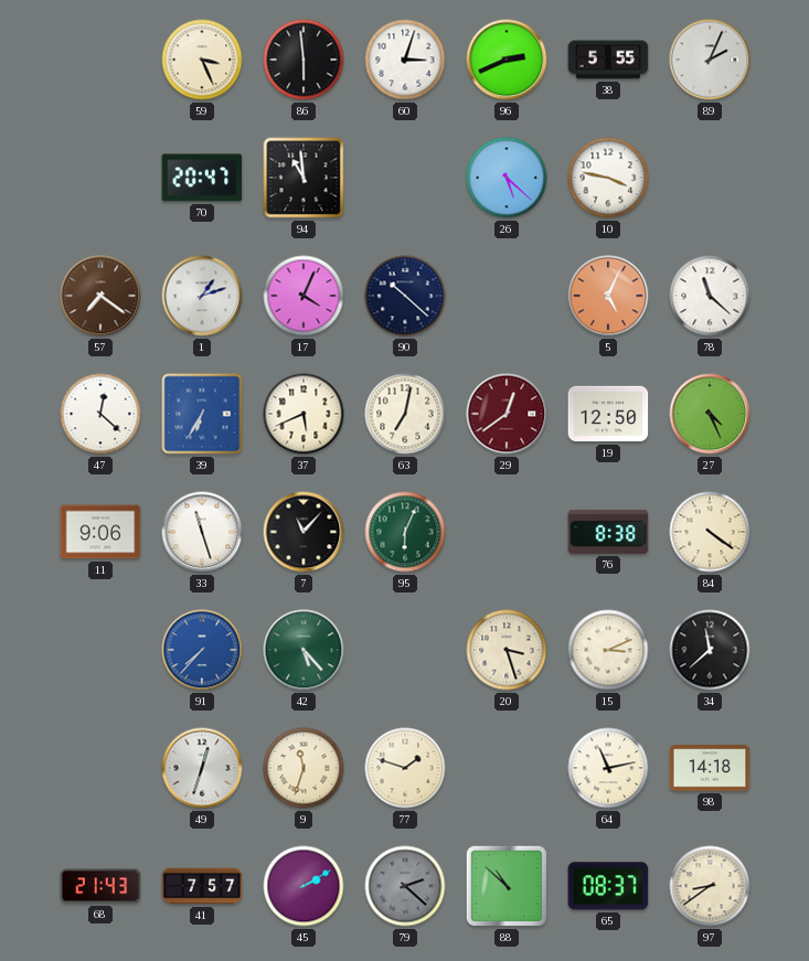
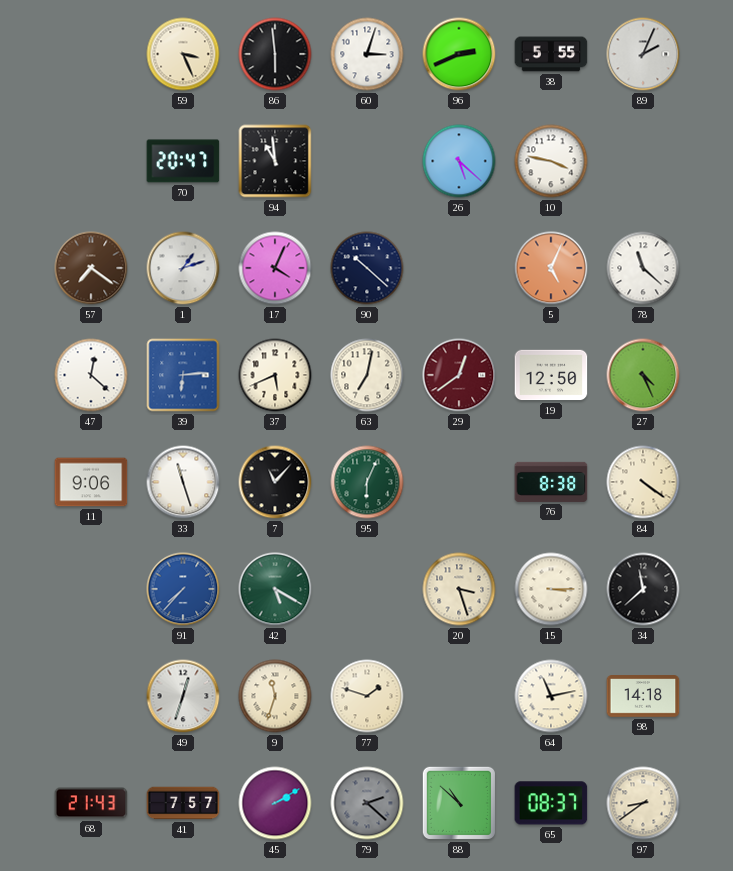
39: 6:35 -> 6:14 (183, 375)
42: 5:23 -> 5:20 (275, 589)
15: 3:11 -> 3:15 (551, 589)
